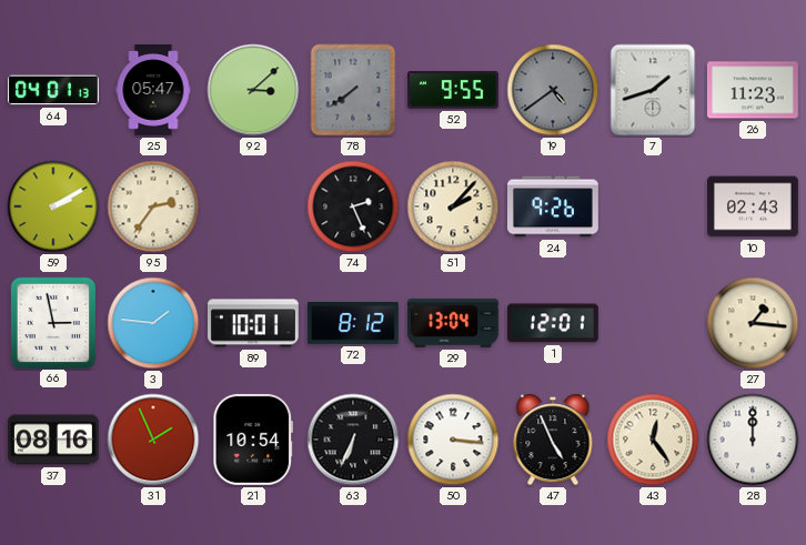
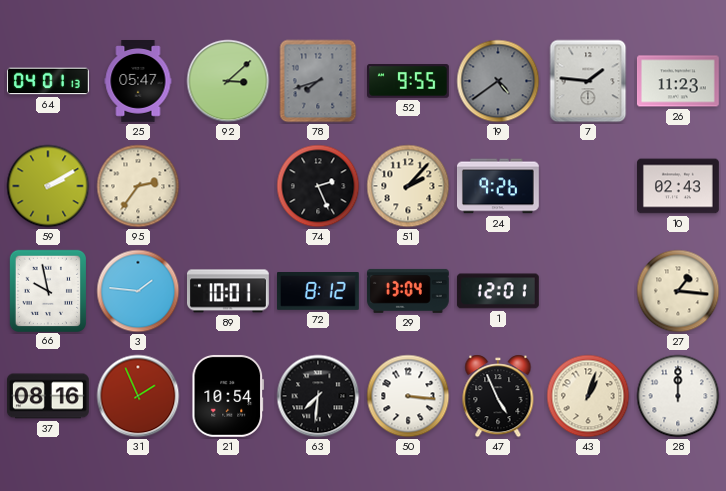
78: 7:39 -> 7:42 (318, 81)
7: 1:42 -> 1:46 (588, 81)
66: 2:58 -> 9:58 (47, 290)
63: 6:34 -> 7:31 (318, 396)
43: 12:24 -> 1:03 (588, 396)
